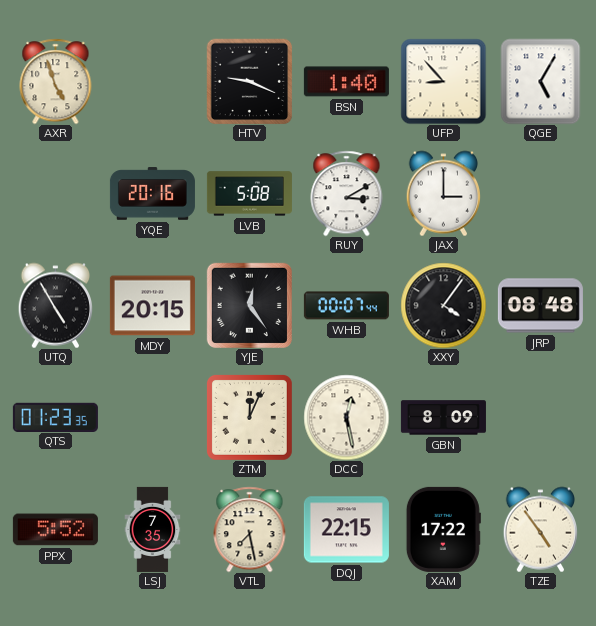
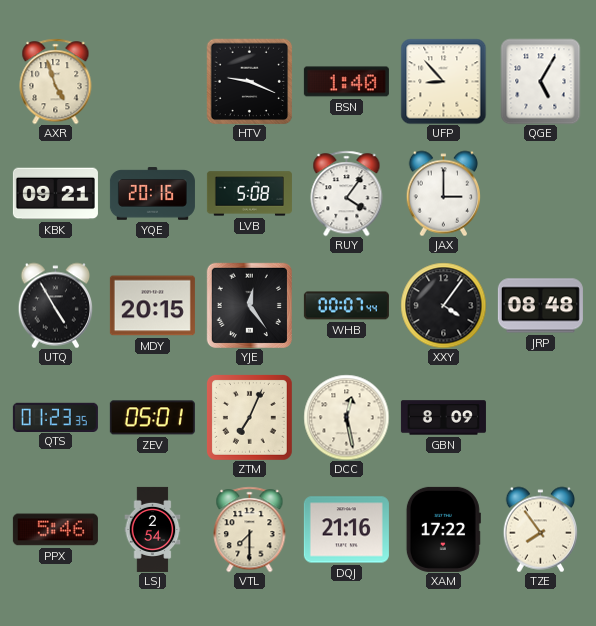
KBK: none -> 09:21 (55, 194)
RUY: 3:10 -> 4:06 (347, 193)
ZEV: none -> 05:01 (152, 418)
ZTM: 12:04 -> 7:04 (249, 417)
PPX: 5:52 -> 5:46 (55, 530)
LSJ: 7:35 -> 2:54 (153, 529)
VTL: 7:28 -> 7:30 (250, 529)
DQJ: 22:15 -> 21:16 (346, 530)
TZE: 4:54 -> 7:54 (540, 529)
